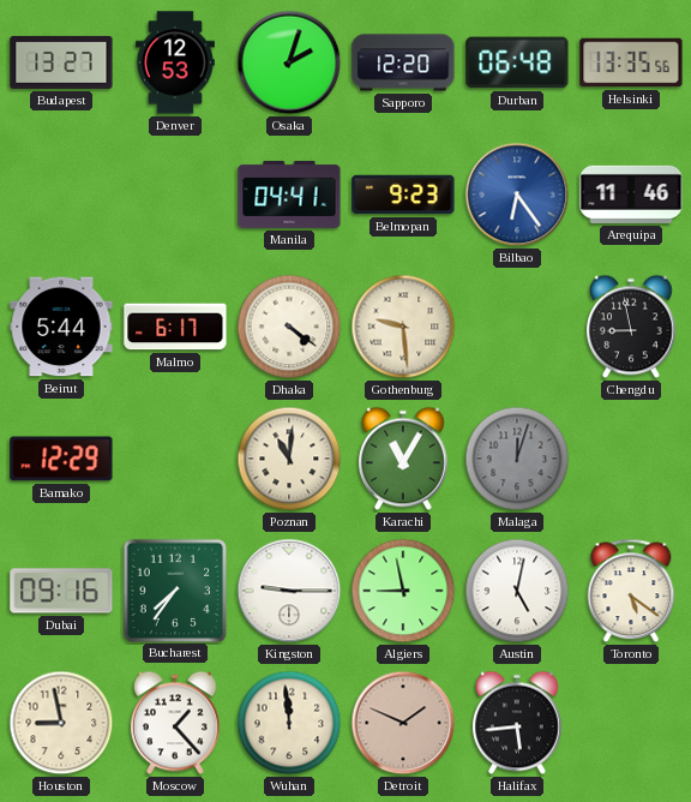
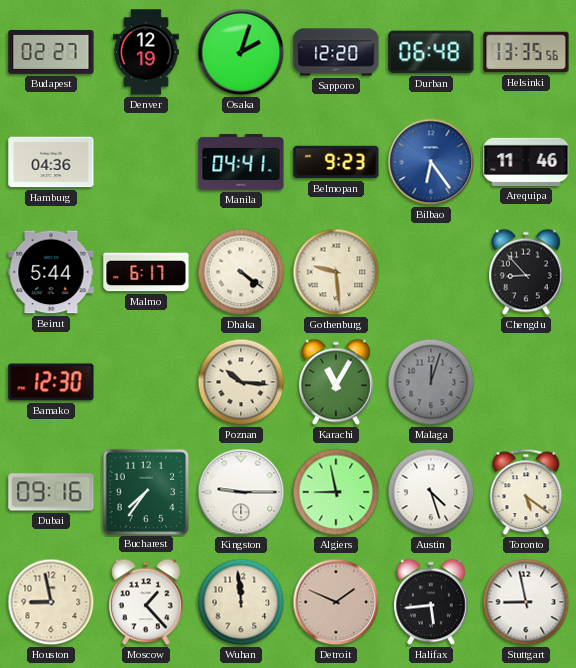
Budapest: 13:27 -> 02:27 (51, 52)
Denver: 12:53 -> 12:19 (146, 52)
Hamburg: none -> 04:36 (51, 162)
Chengdu: 8:58 -> 8:53 (527, 272)
Bamako: 12:29 -> 12:30 (51, 382)
Poznan: 11:01 -> 10:16 (241, 382)
Austin: 5:02 -> 4:27 (431, 492)
Stuttgart: none -> 8:58 (526, 602)
